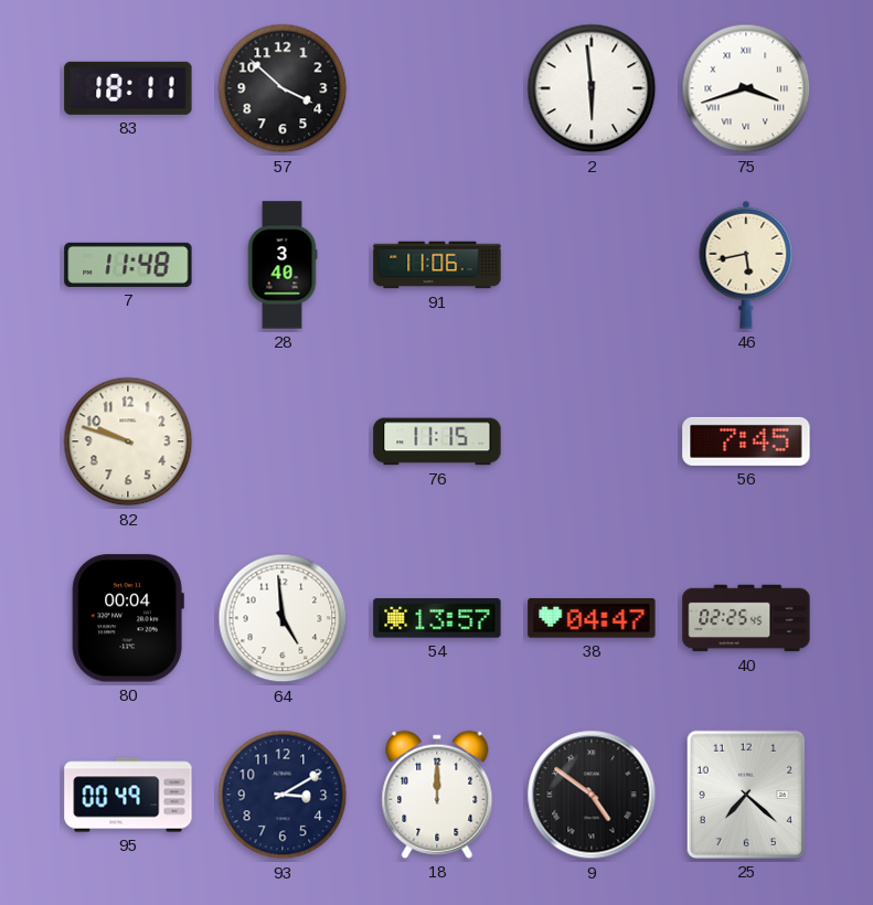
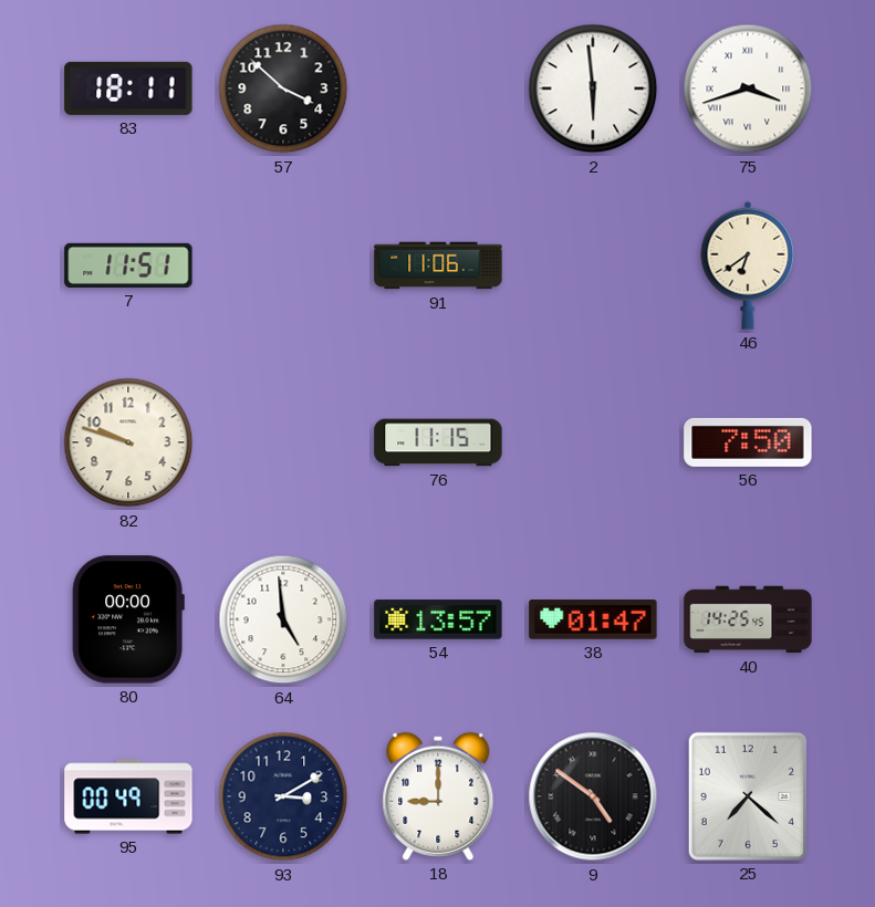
7: 11:48 -> 11:51 (128, 265)
28: 3:40 -> none (283, 265)
46: 5:43 -> 6:39 (748, 265)
56: 7:45 -> 7:50 (748, 442)
80: 00:04 -> 00:00 (128, 619)
38: 04:47 -> 01:47 (593, 619)
40: 02:25 -> 14:25 (748, 619)
18: 12:00 -> 9:00 (438, 796)
